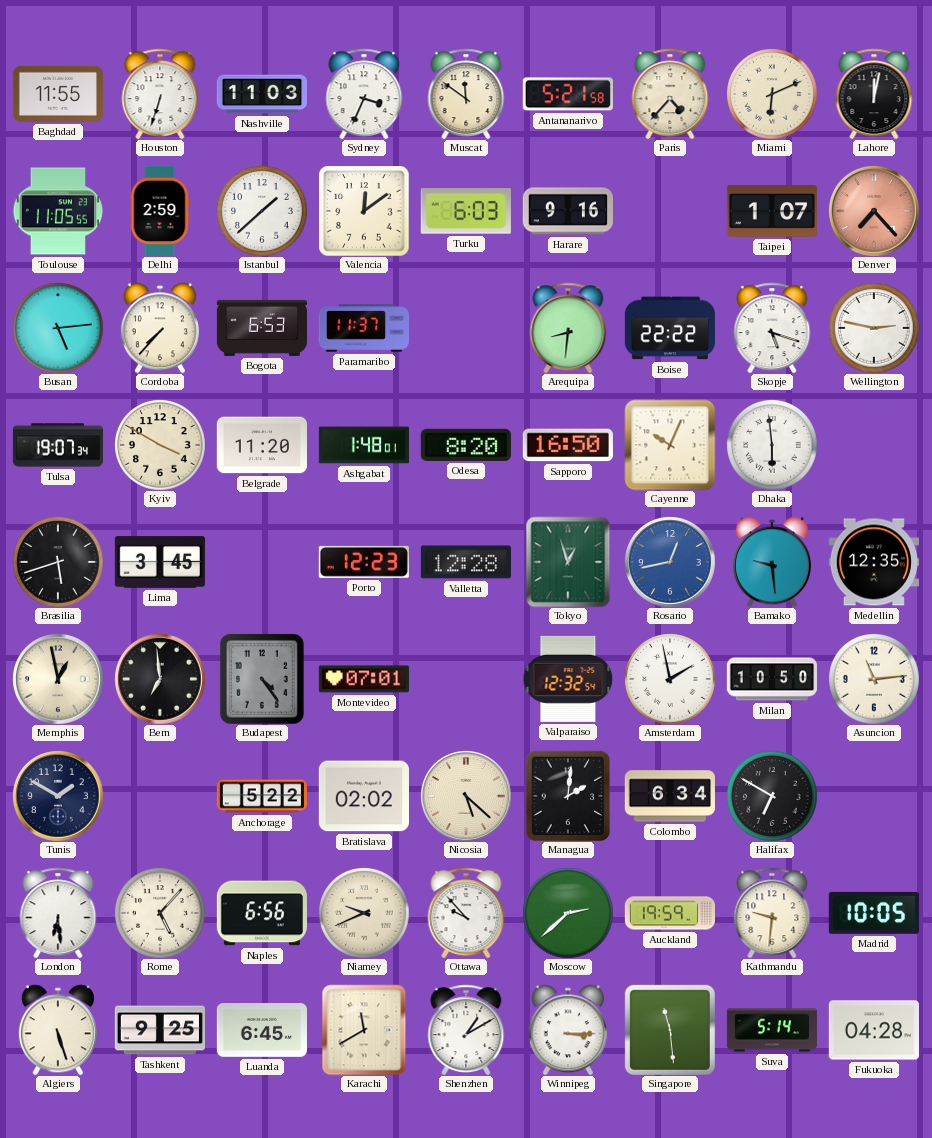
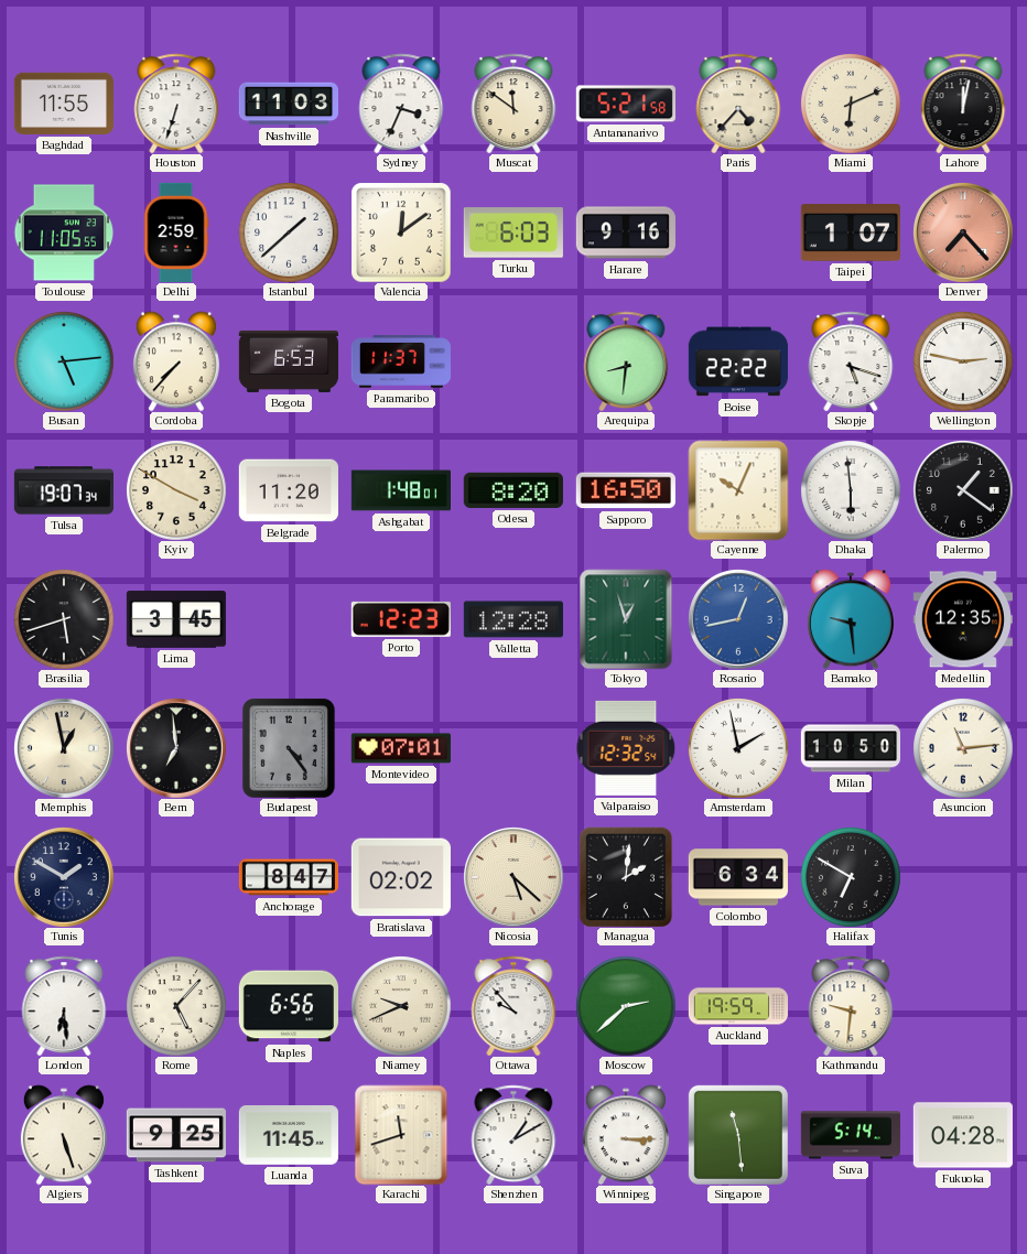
Palermo: none -> 1:21 (963, 490)
Anchorage: 5:22 -> 8:47 (288, 877)
Madrid: 10:05 -> none (874, 913)
Luanda: 6:45 -> 11:45 (289, 1136)
Karachi: 11:40 -> 11:42 (401, 1135)
